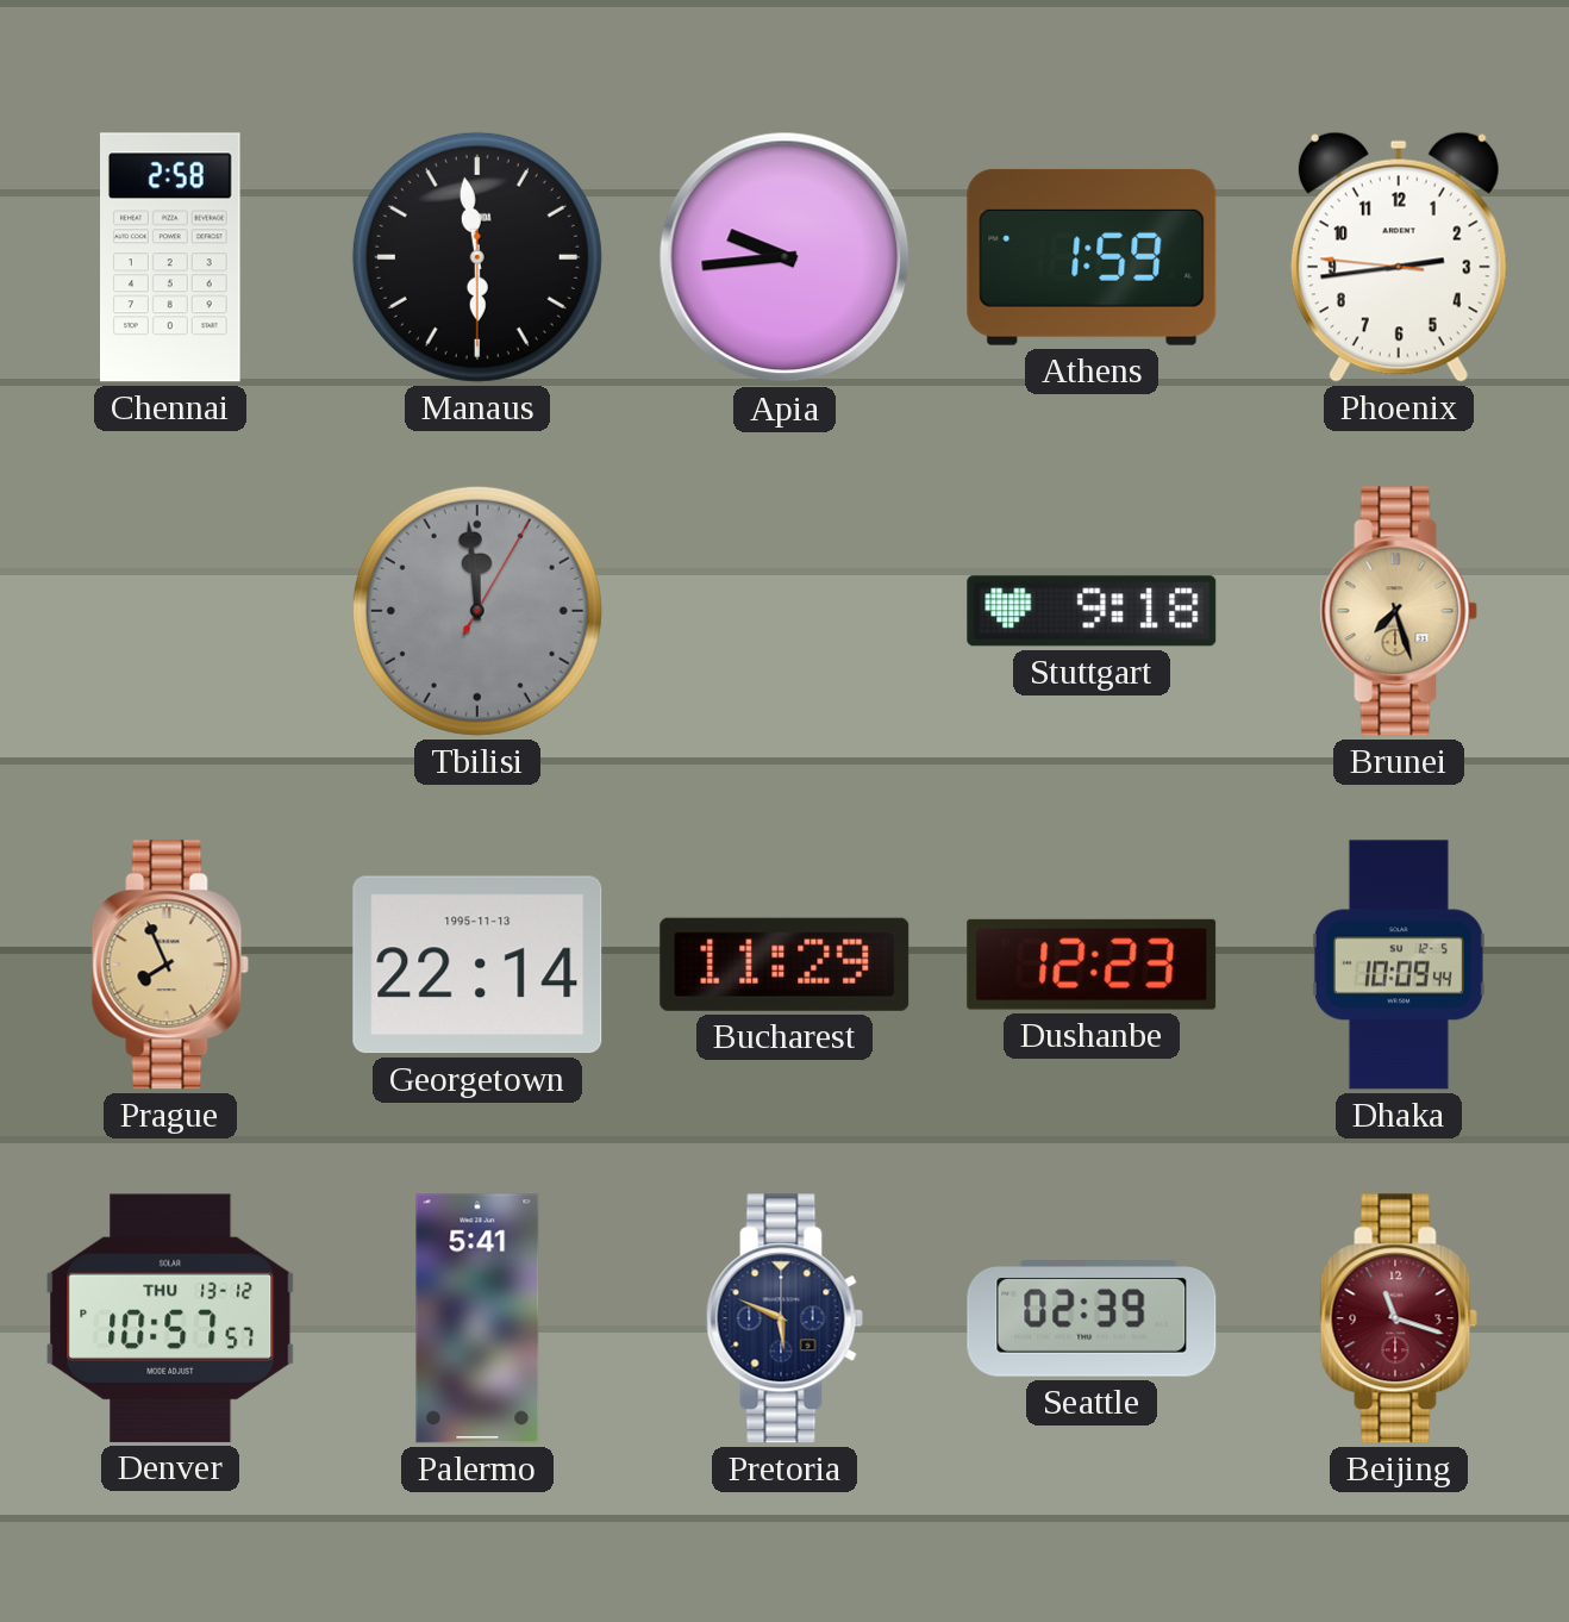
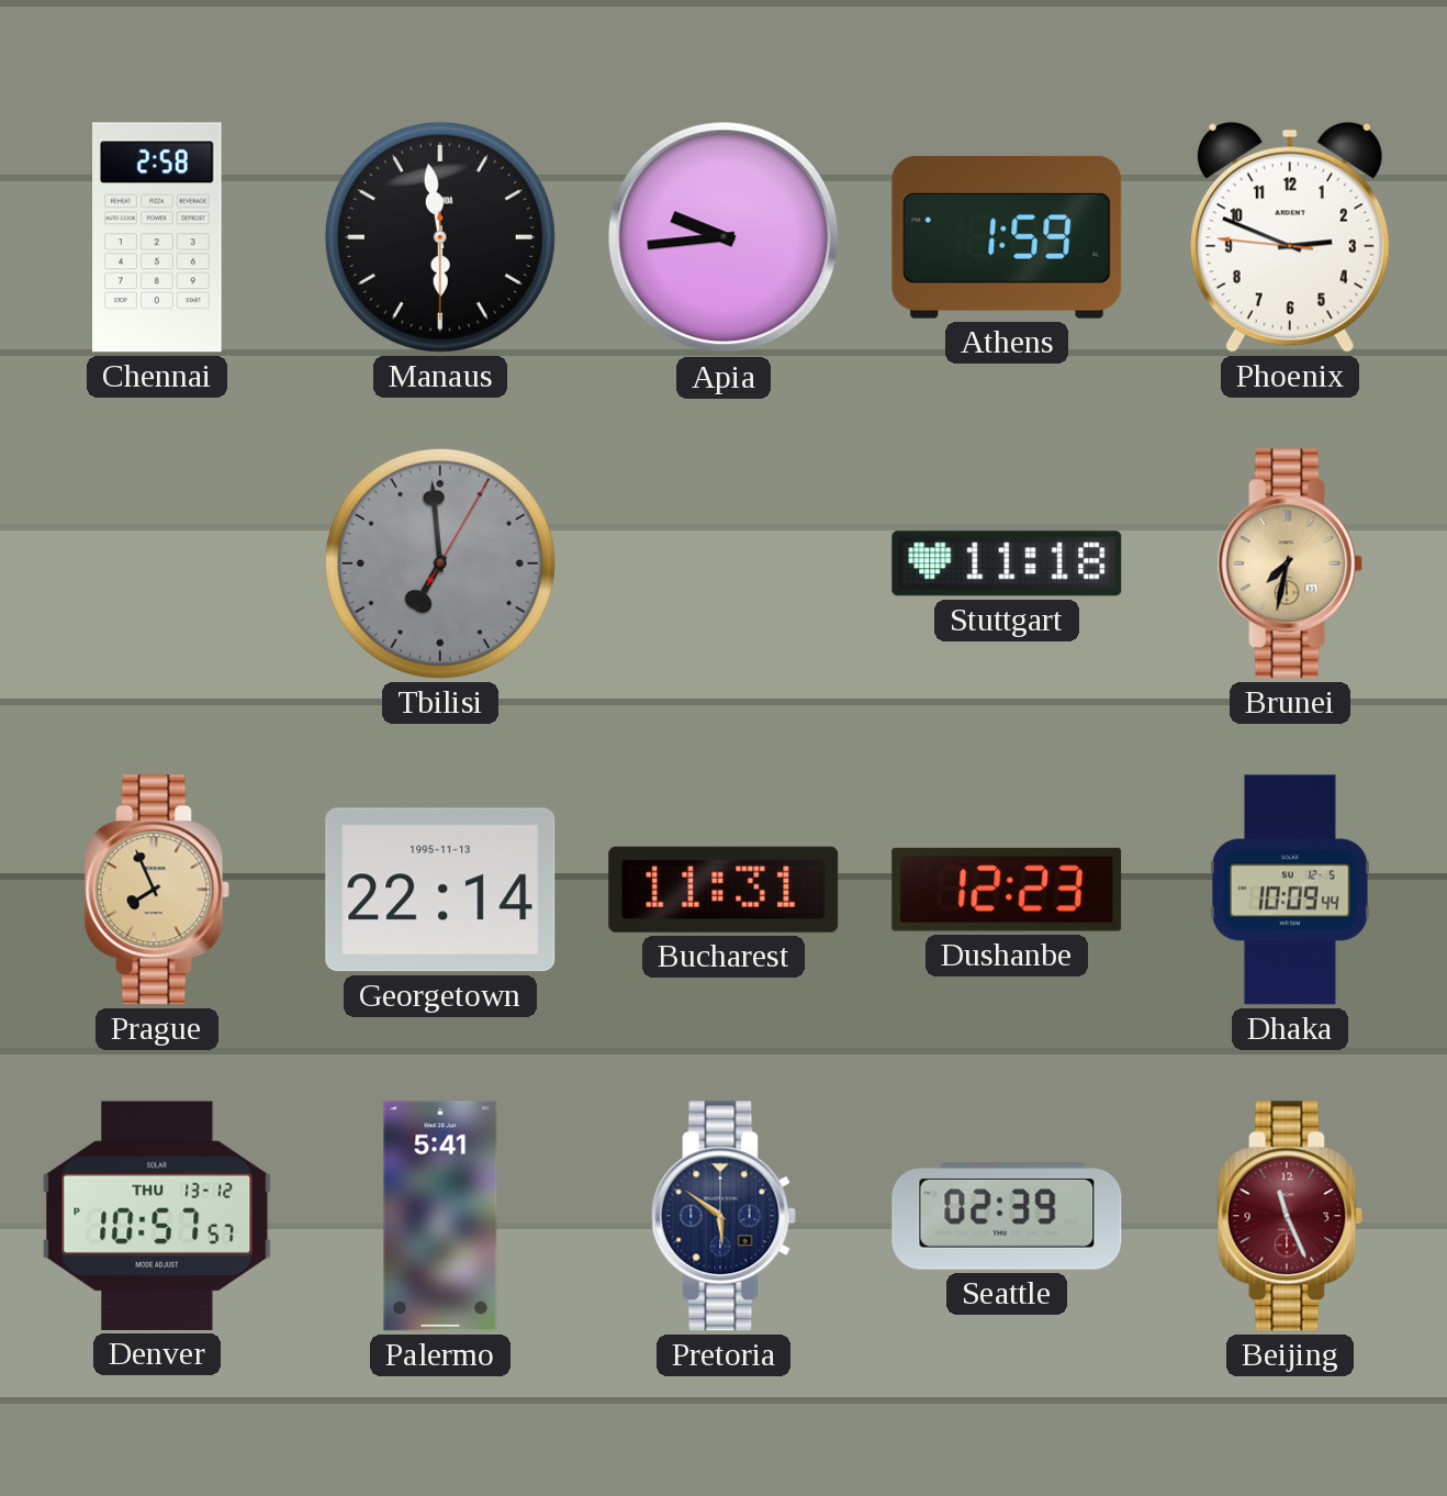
Phoenix: 2:43 -> 2:48 (1290, 237)
Tbilisi: 11:59 -> 6:59 (440, 563)
Stuttgart: 9:18 -> 11:18 (1007, 563)
Brunei: 7:27 -> 7:32 (1290, 563)
Bucharest: 11:29 -> 11:31 (723, 890)
Pretoria: 5:49 -> 5:51 (723, 1216)
Beijing: 11:18 -> 11:26 (1290, 1216)
